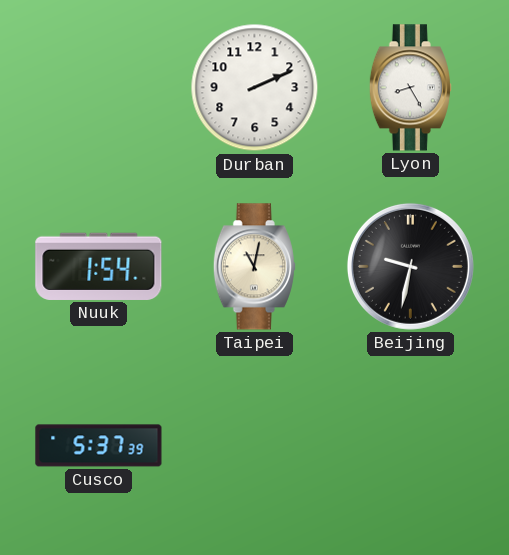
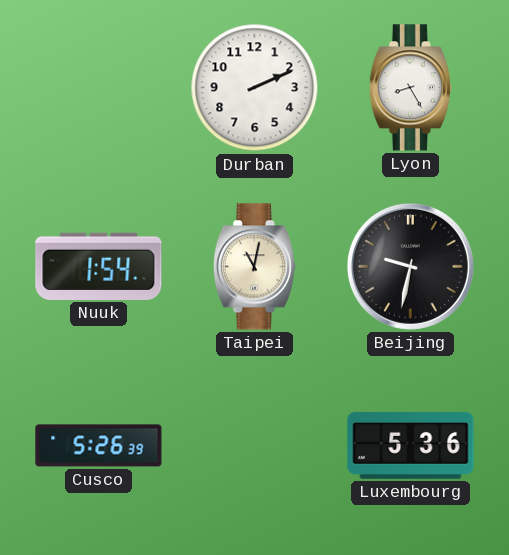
Cusco: 5:37 -> 5:26 (99, 446)
Luxembourg: none -> 5:36 (411, 445)
